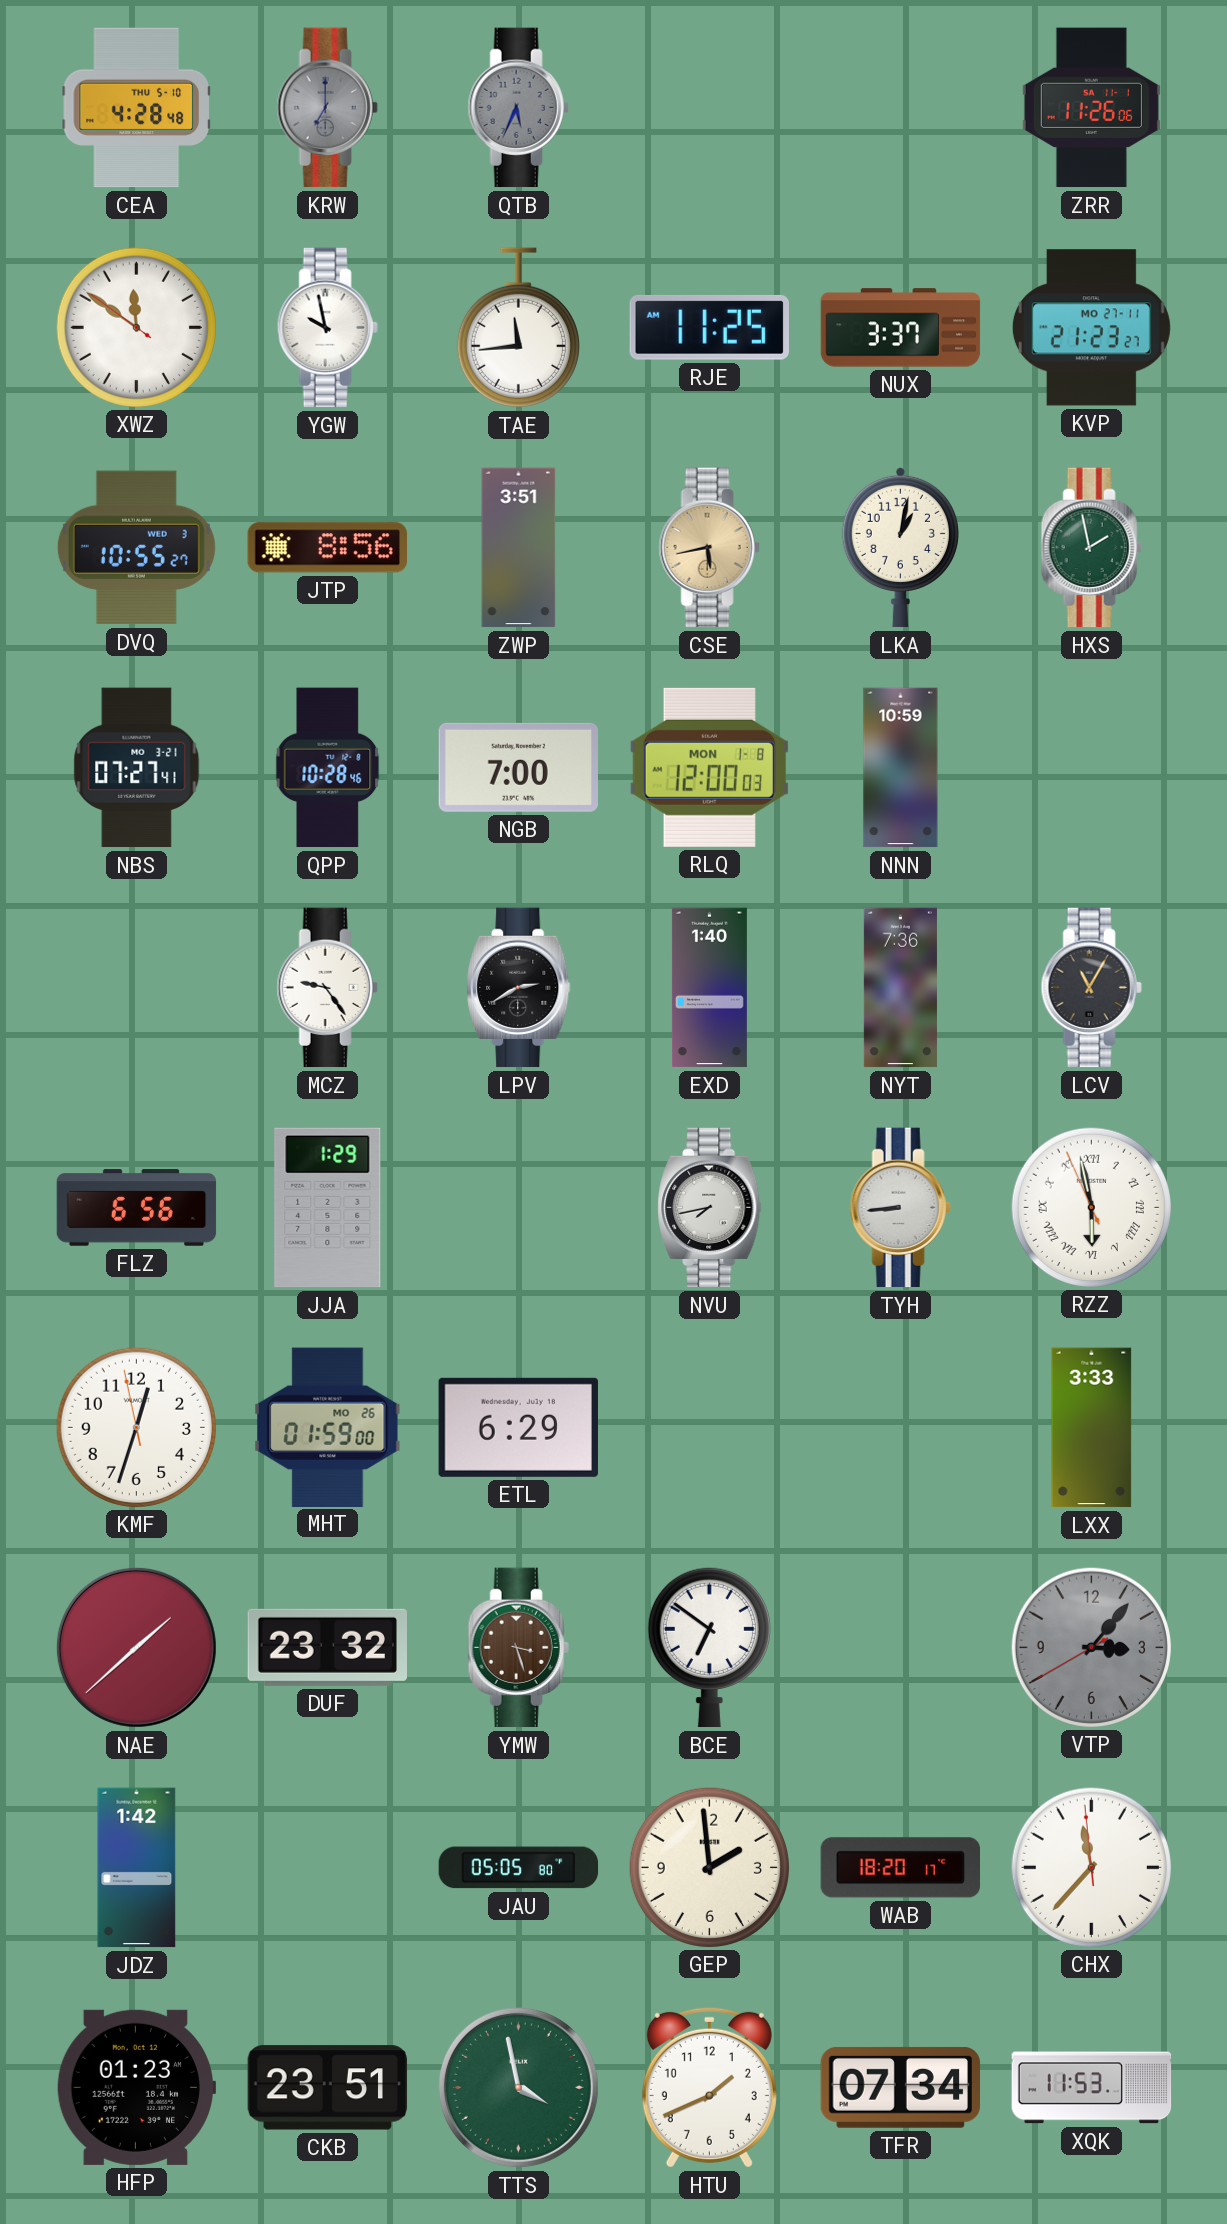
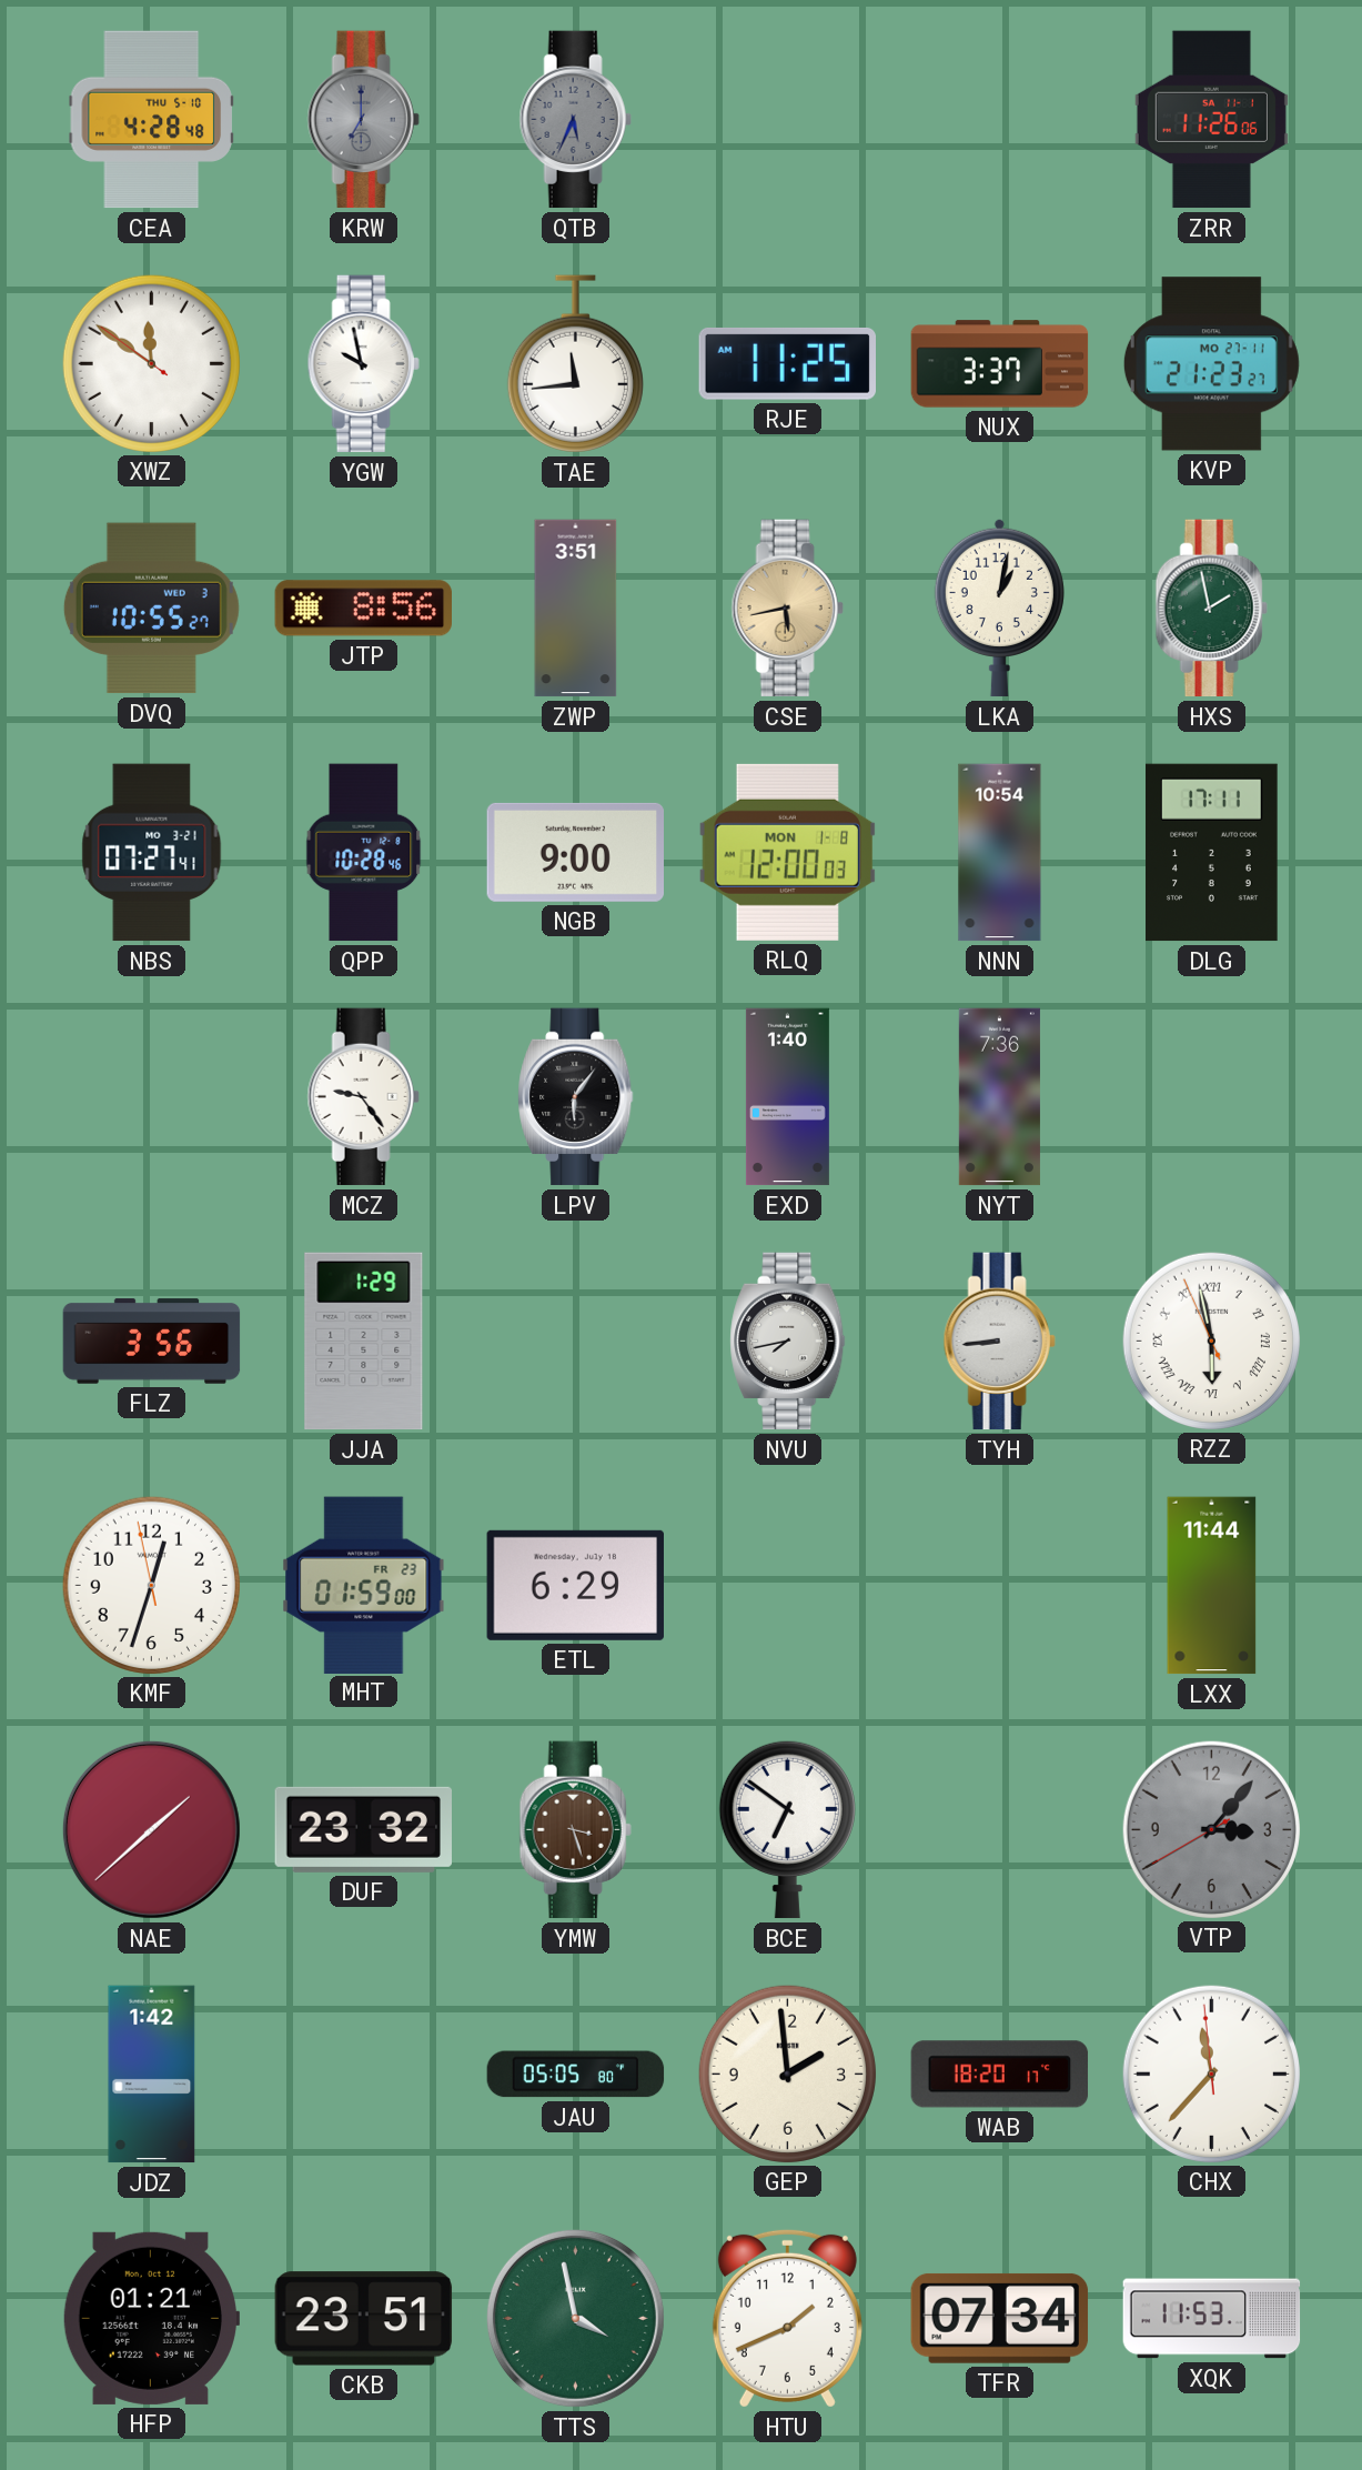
NGB: 7:00 -> 9:00 (576, 852)
NNN: 10:59 -> 10:54 (1000, 853)
DLG: none -> 17:11 (1212, 853)
LPV: 2:40 -> 6:06 (576, 1097)
LCV: 11:05 -> none (1091, 988)
FLZ: 6:56 -> 3:56 (152, 1342)
MHT date: MO 26 -> FR 23 (364, 1585)
LXX: 3:33 -> 11:44 (1212, 1586)
HFP: 01:23 -> 01:21 (150, 2318)
